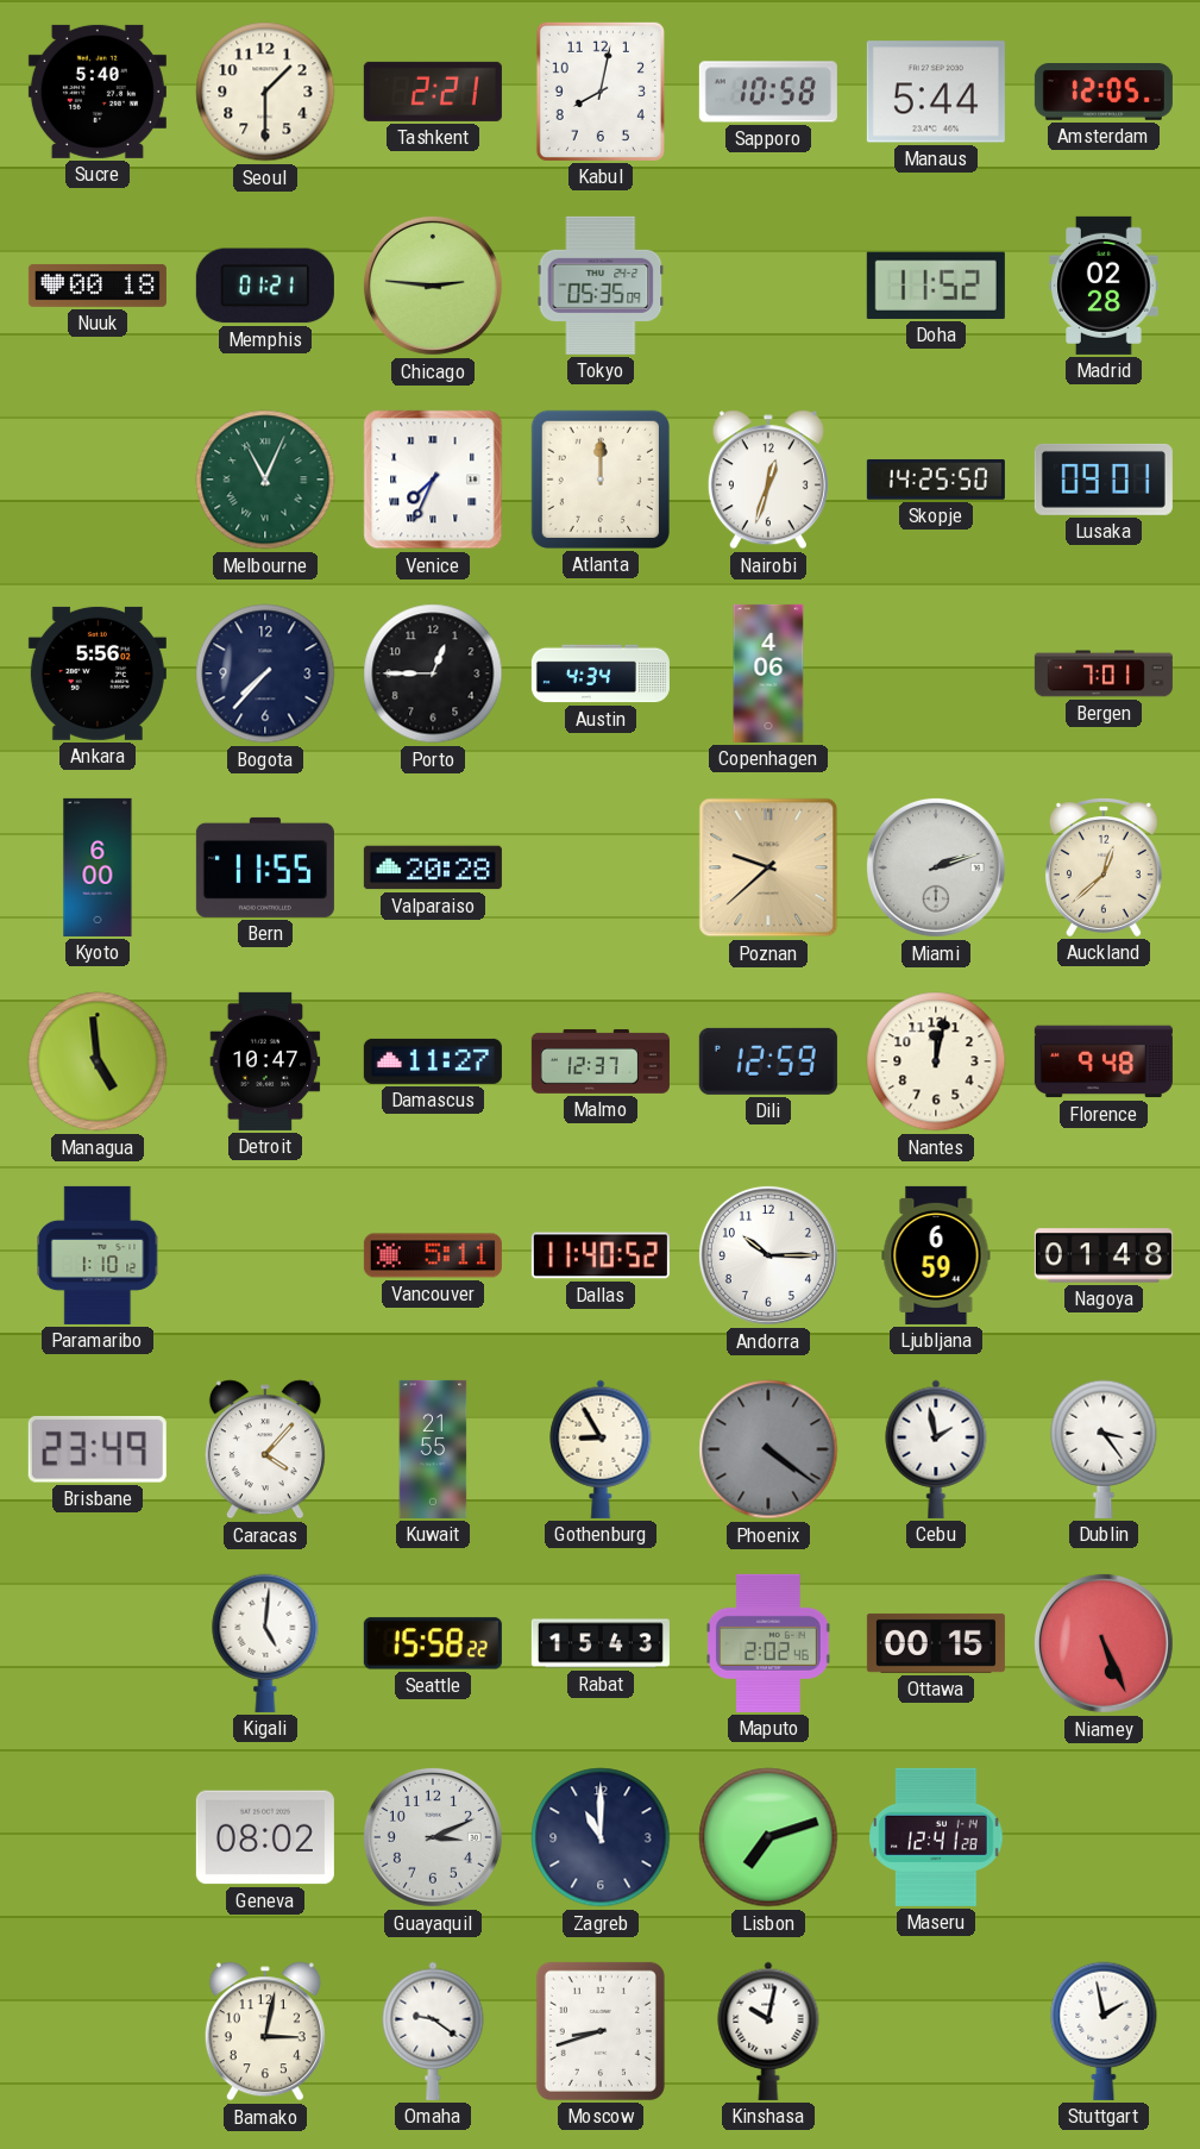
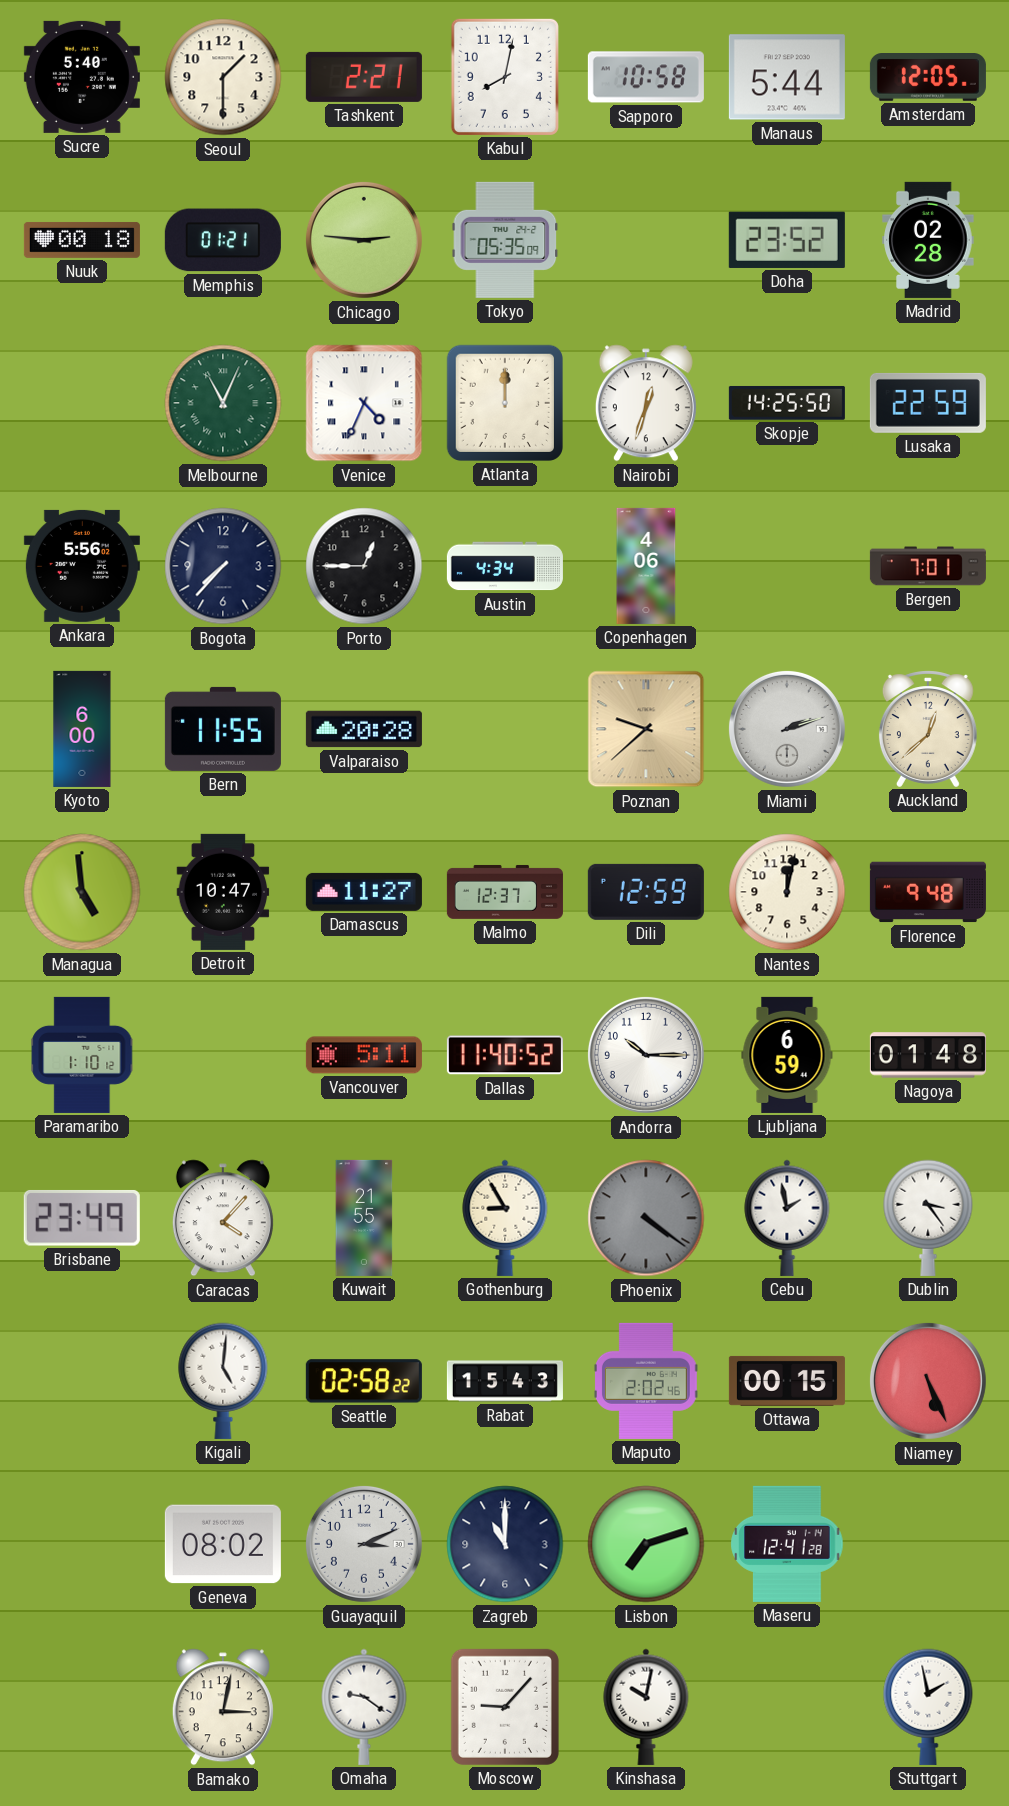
Doha: 11:52 -> 23:52 (787, 240)
Venice: 7:34 -> 4:34 (364, 403)
Lusaka: 09:01 -> 22:59 (928, 403)
Seattle: 15:58 -> 02:58 (364, 1381)
Moscow: 8:42 -> 9:07 (505, 1707)
